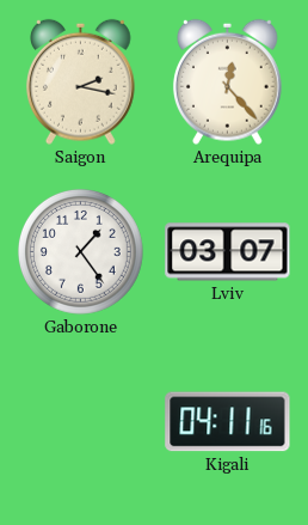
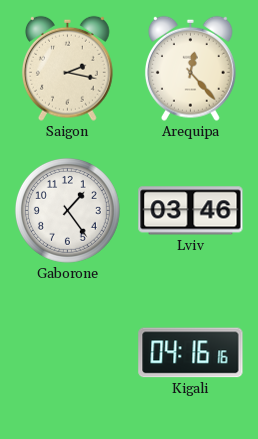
Lviv: 03:07 -> 03:46 (191, 211)
Kigali: 04:11 -> 04:16 (191, 353)
